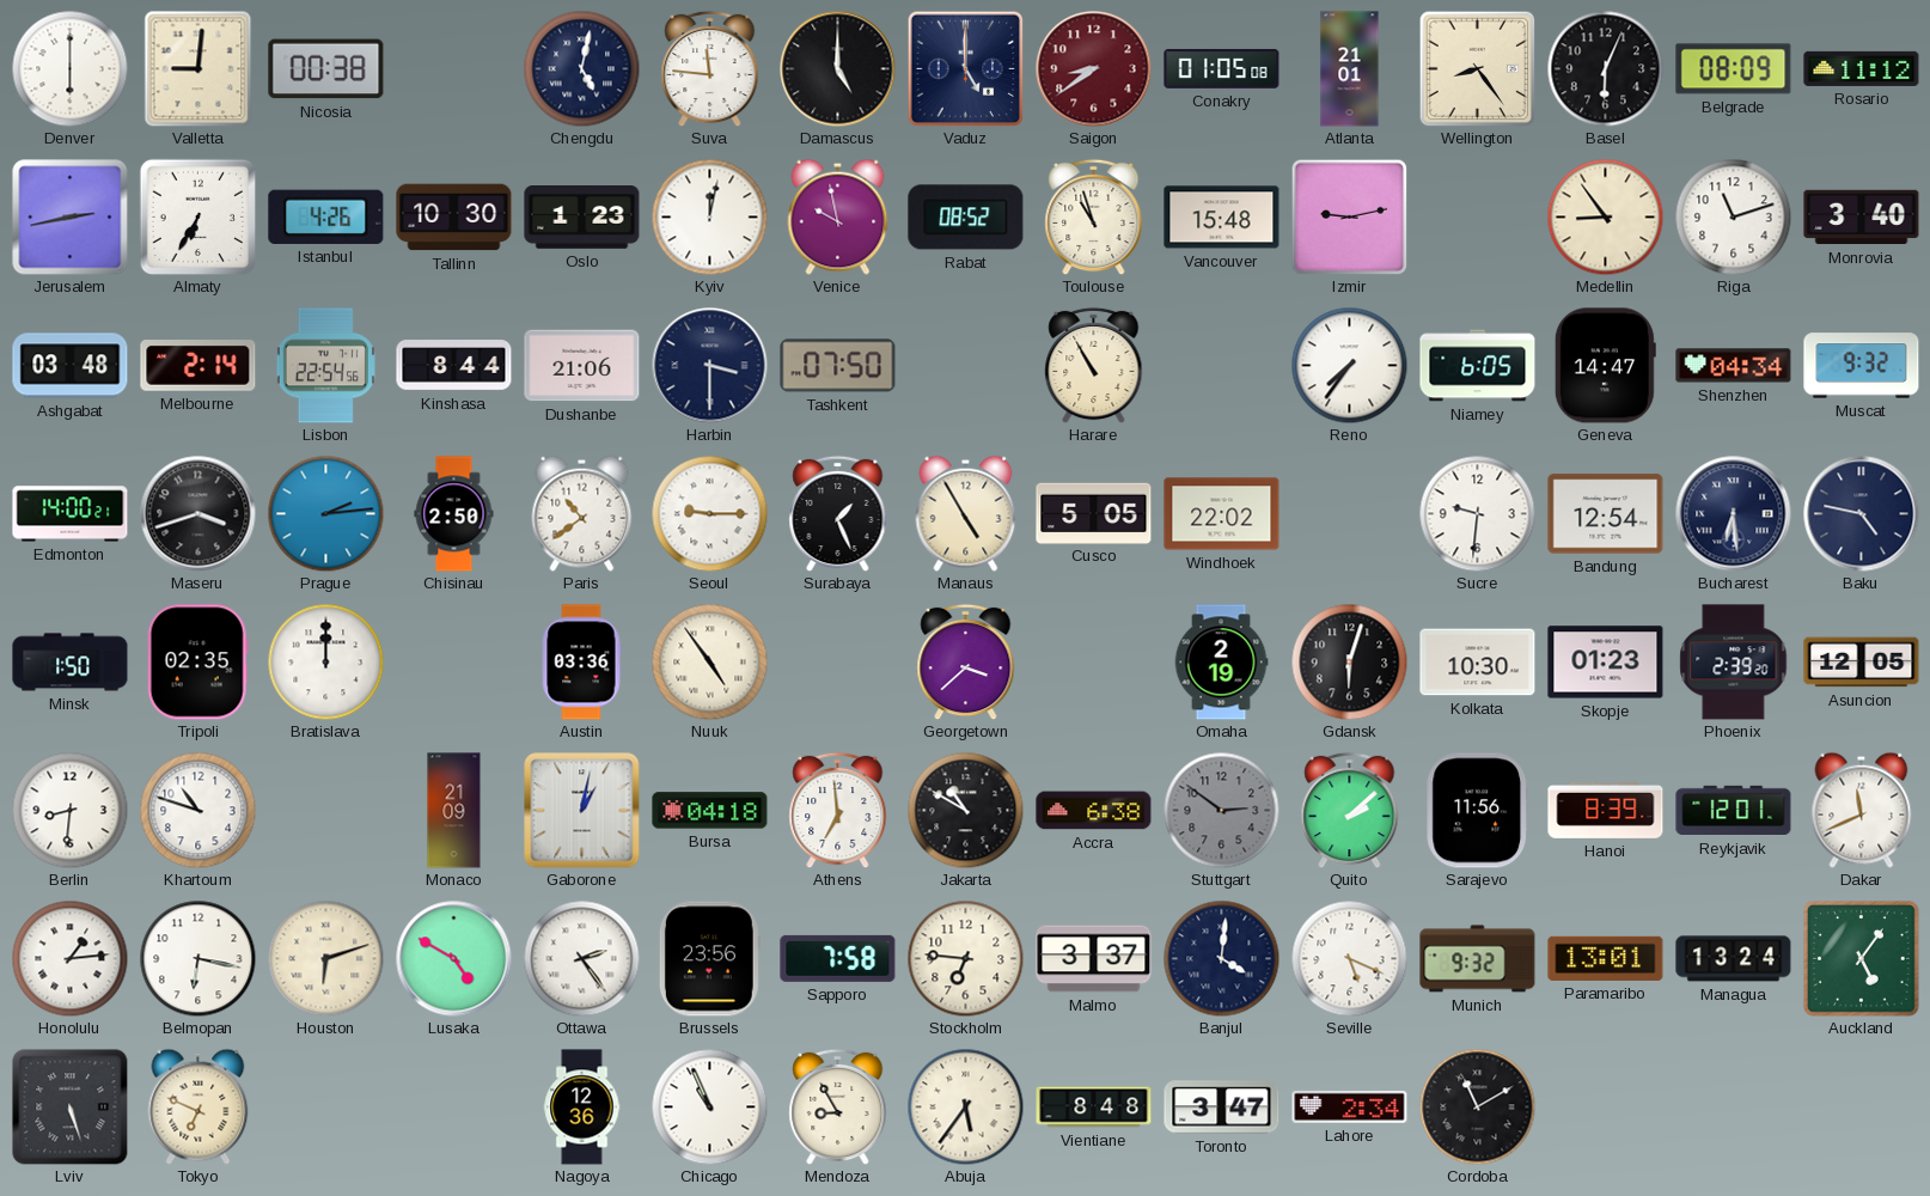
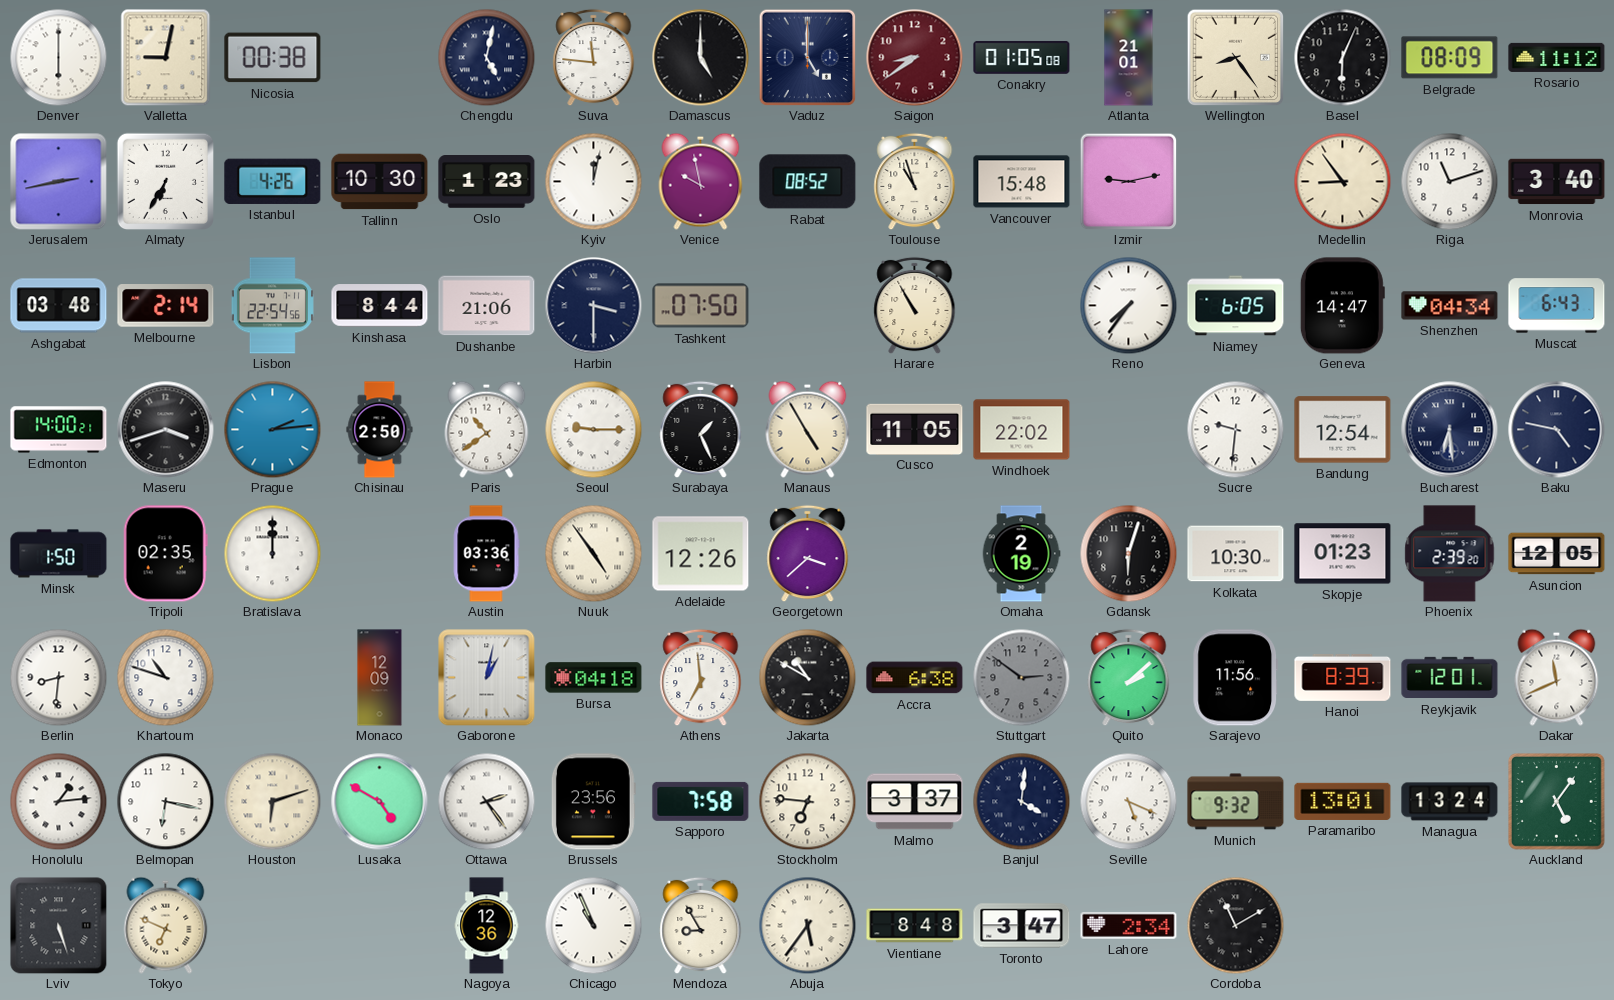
Valletta: 9:01 -> 9:02 (166, 57)
Muscat: 9:32 -> 6:43 (1557, 306)
Cusco: 5:05 -> 11:05 (915, 429)
Adelaide: none -> 12:26 (701, 554)
Monaco: 21:09 -> 12:09 (380, 678)
